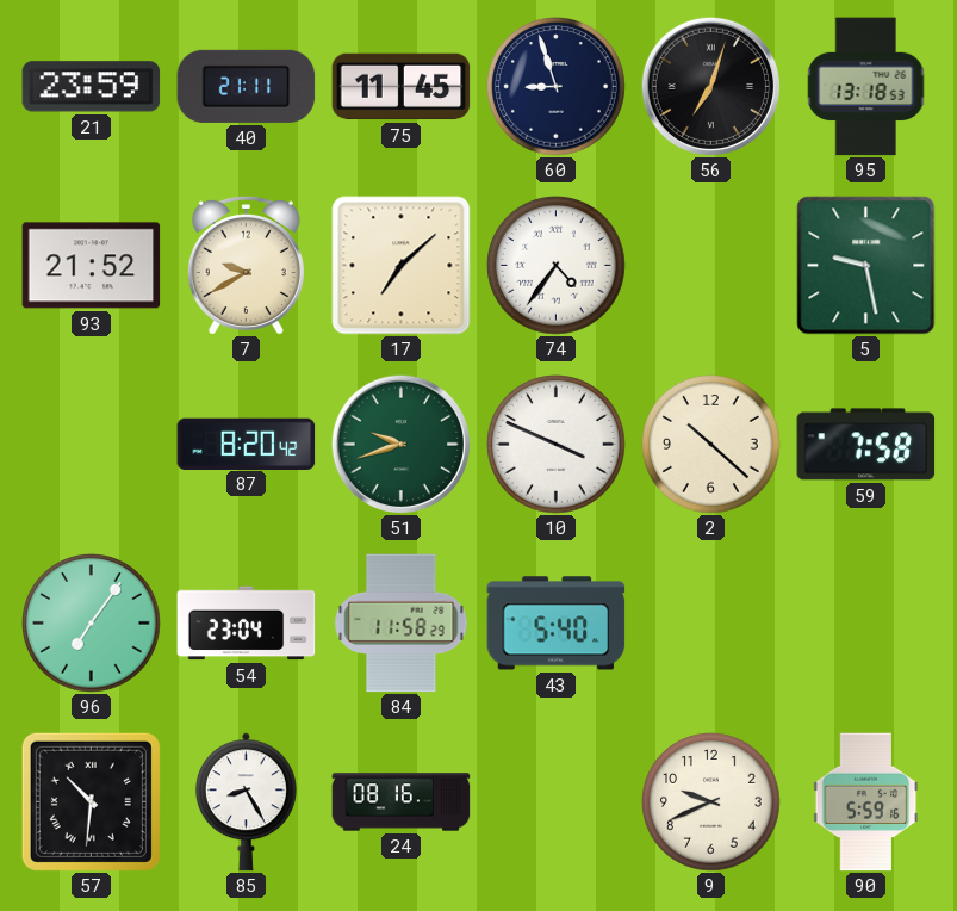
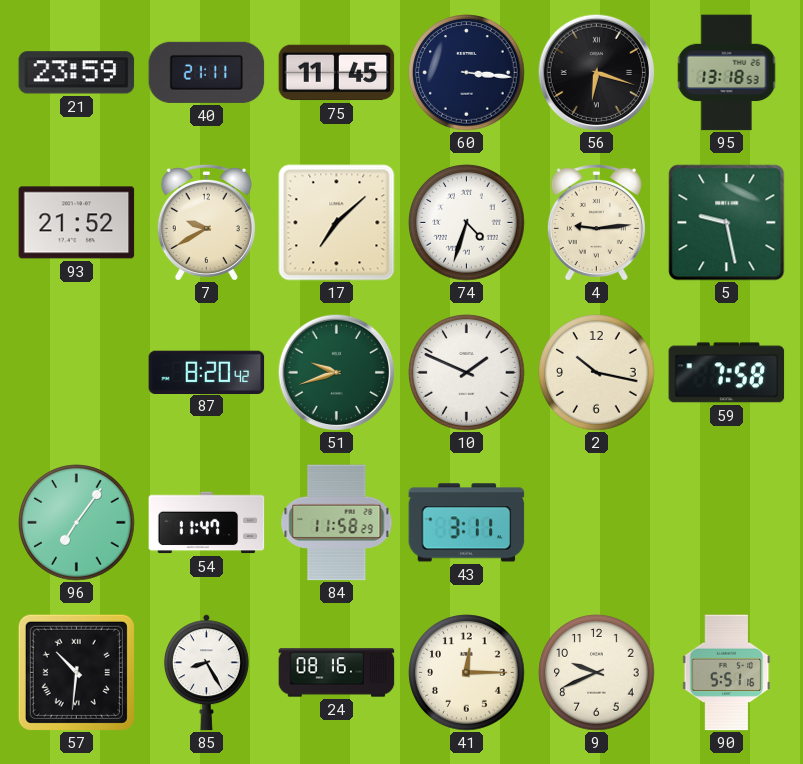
60: 8:57 -> 3:16 (467, 73)
56: 7:03 -> 6:18 (596, 72)
74: 4:36 -> 4:33 (467, 223)
4: none -> 9:14 (596, 222)
10: 3:49 -> 1:49 (467, 373)
2: 10:22 -> 10:17 (597, 373)
54: 23:04 -> 11:47 (207, 523)
43: 5:40 -> 3:11 (467, 523)
41: none -> 12:15 (467, 673)
90: 5:59 -> 5:51 (727, 673)
